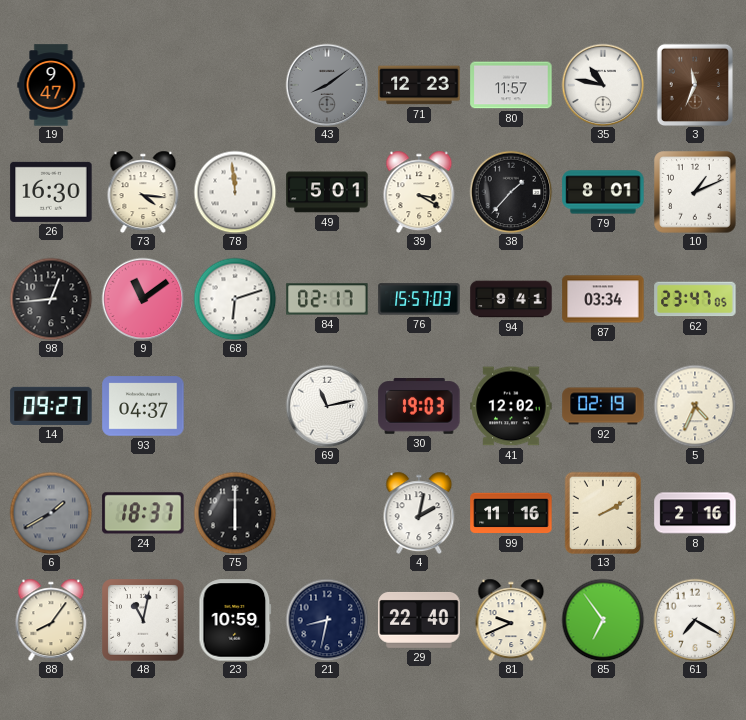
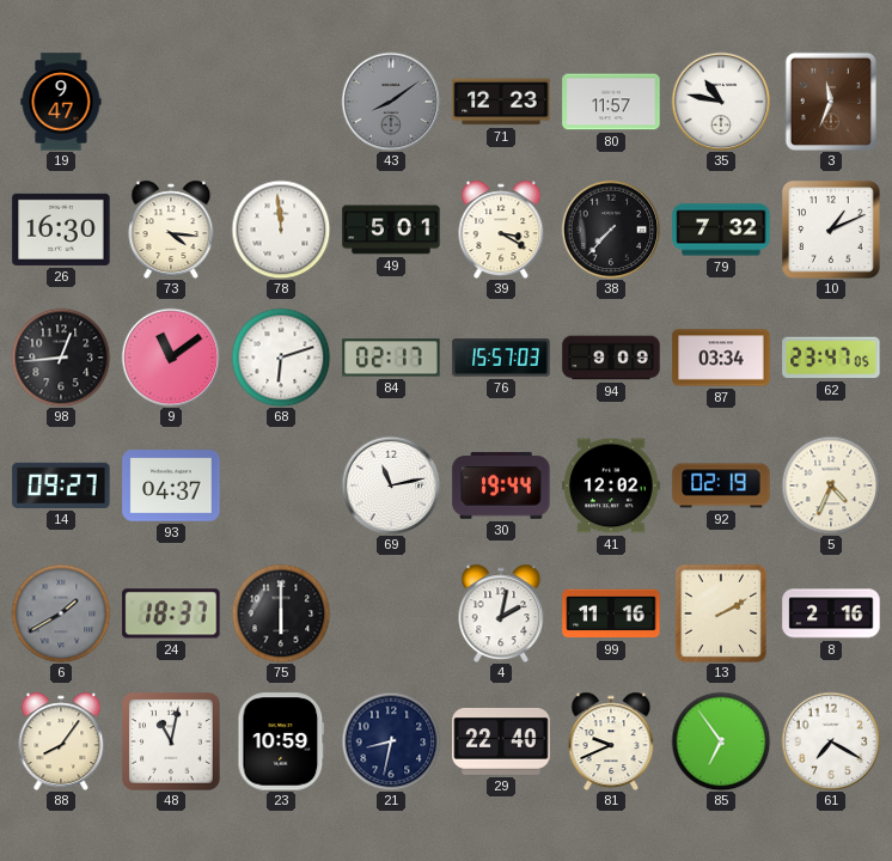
38: 1:37 -> 7:37 (611, 230)
79: 8:01 -> 7:32 (721, 230)
94: 9:41 -> 9:09 (611, 358)
30: 19:03 -> 19:44 (501, 486)
